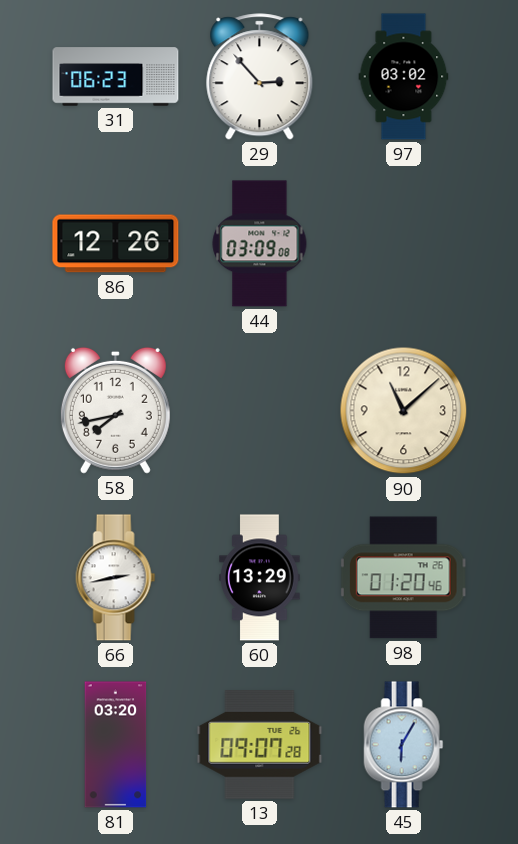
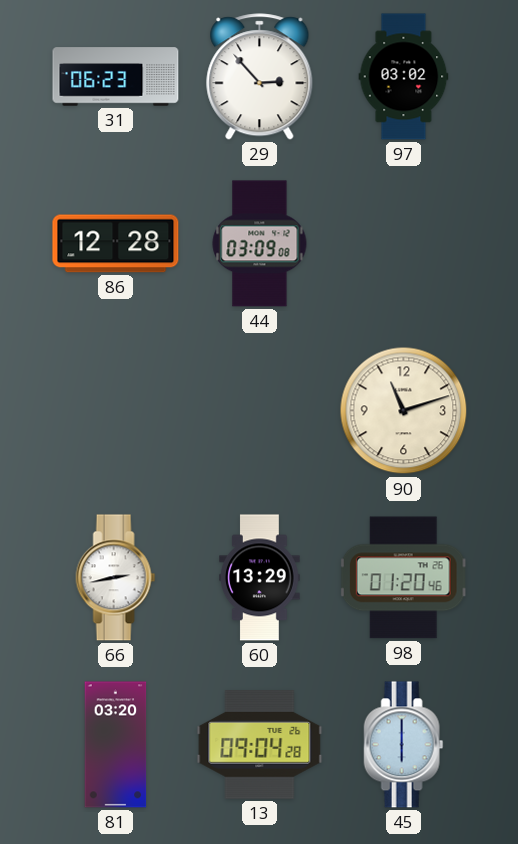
86: 12:26 -> 12:28 (116, 244)
58: 7:43 -> none (115, 410)
90: 11:08 -> 11:12 (404, 411)
13: 09:07 -> 09:04 (260, 745)
45: 6:05 -> 6:00 (404, 745)
